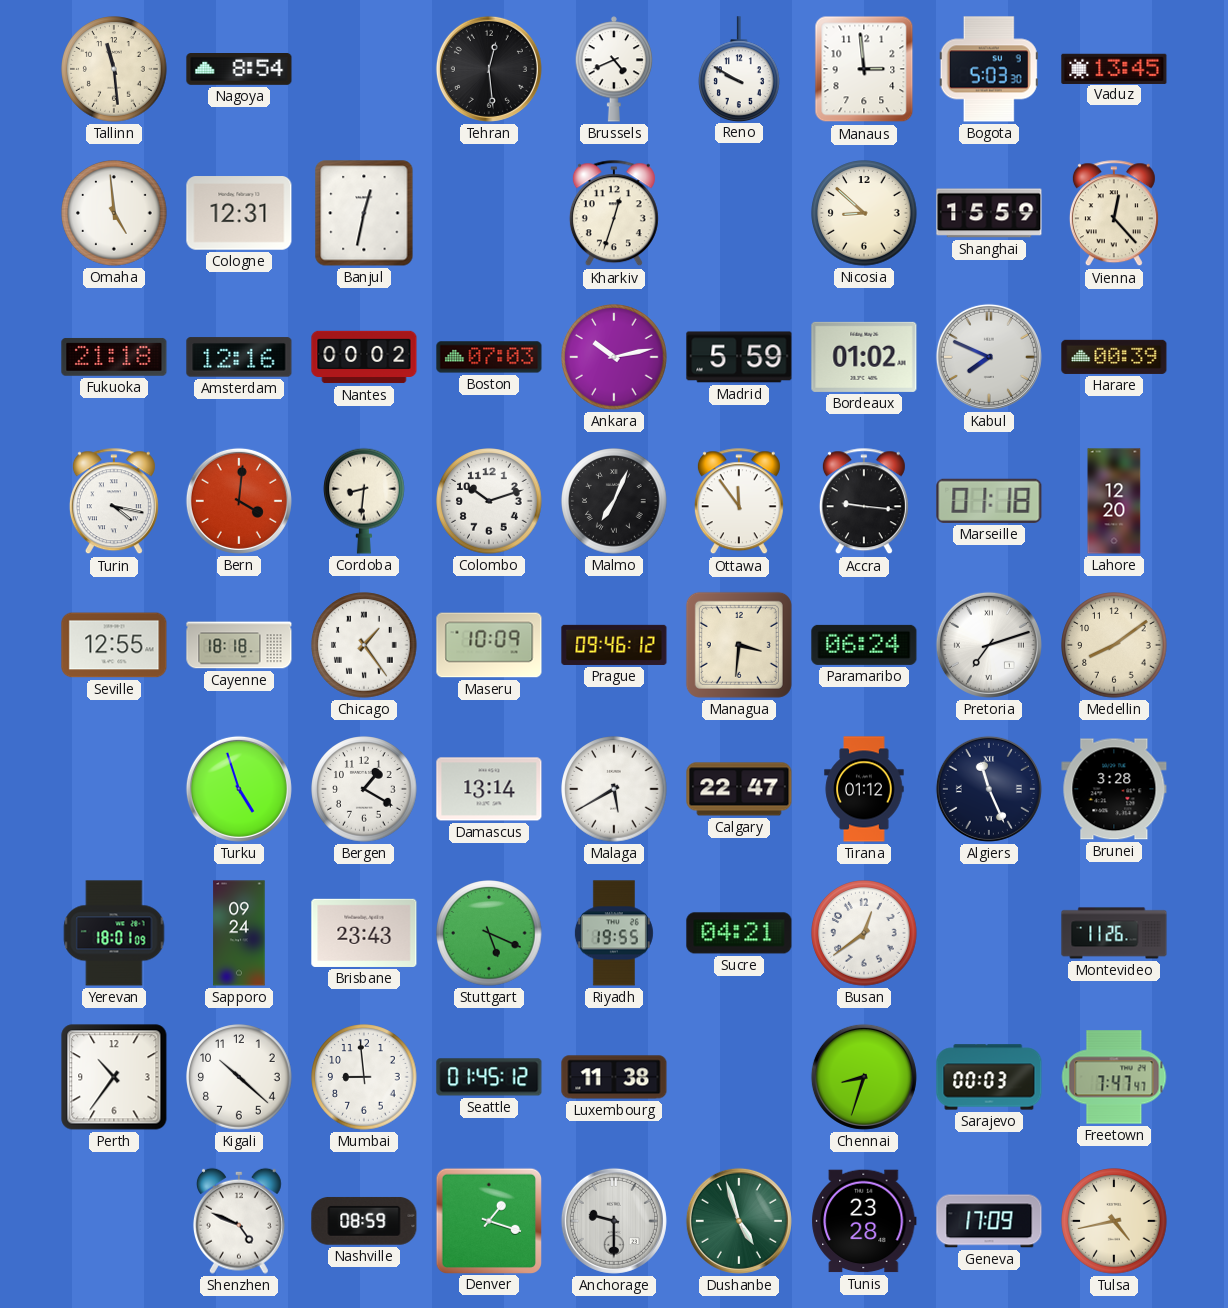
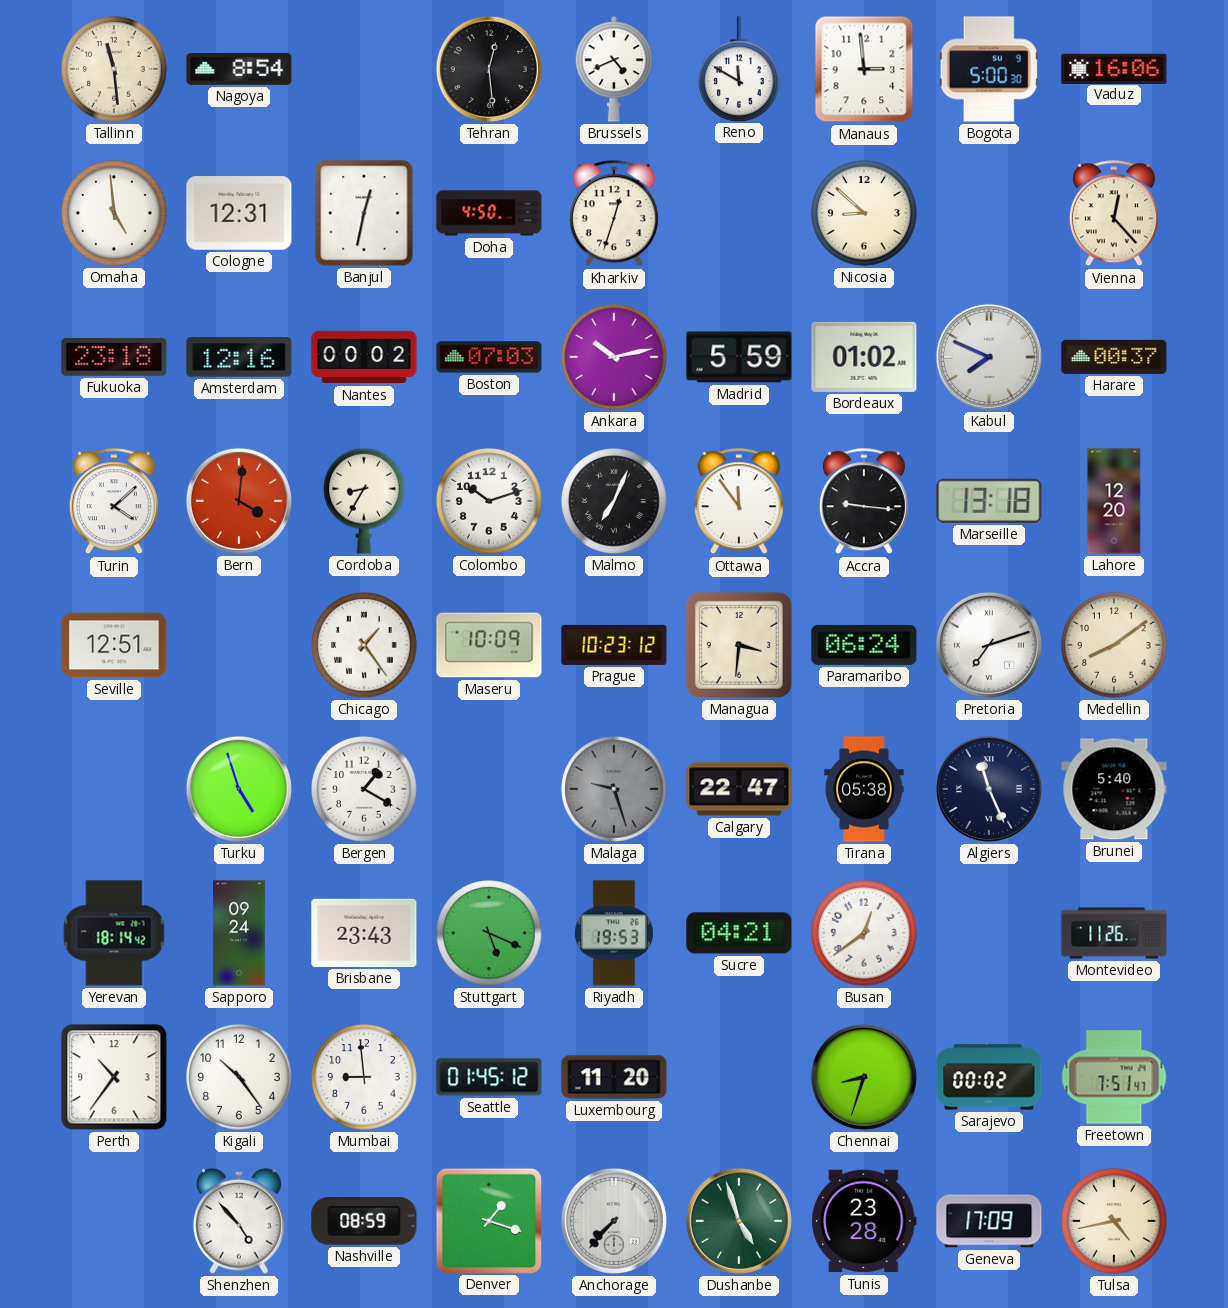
Reno: 9:50 -> 11:50 (740, 69)
Bogota: 5:03 -> 5:00 (989, 69)
Vaduz: 13:45 -> 16:06 (1114, 68)
Doha: none -> 4:50 (489, 213)
Shanghai: 15:59 -> none (989, 213)
Fukuoka: 21:18 -> 23:18 (114, 357)
Harare: 00:39 -> 00:37 (1114, 357)
Turin: 4:17 -> 4:08 (114, 502)
Cordoba: 8:31 -> 8:35 (365, 501)
Marseille: 01:18 -> 13:18 (989, 501)
Seville: 12:55 -> 12:51 (114, 645)
Cayenne: 18:18 -> none (239, 645)
Prague: 09:46 -> 10:23 (614, 645)
Damascus: 13:14 -> none (489, 789)
Malaga: 5:40 -> 9:27 (614, 789)
Malaga dial: white -> grey (614, 789)
Tirana: 01:12 -> 05:38 (864, 789)
Brunei: 3:28 -> 5:40 (1114, 789)
Yerevan: 18:01 -> 18:14 (114, 933)
Riyadh: 19:55 -> 19:53 (614, 933)
Kigali: 10:22 -> 10:24 (239, 1077)
Luxembourg: 11:38 -> 11:20 (614, 1077)
Sarajevo: 00:03 -> 00:02 (989, 1077)
Freetown: 7:47 -> 7:51 (1114, 1077)
Shenzhen: 4:49 -> 4:53 (239, 1221)
Anchorage: 9:30 -> 7:37 (614, 1221)
